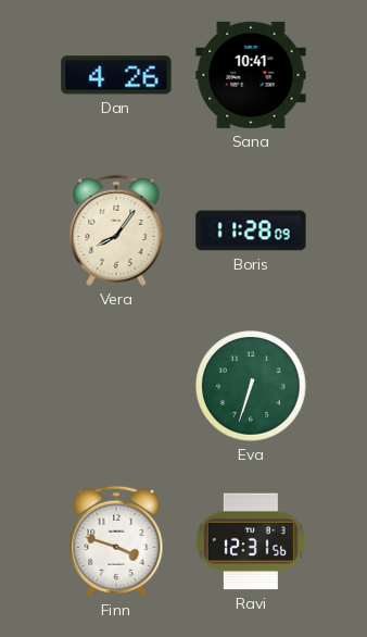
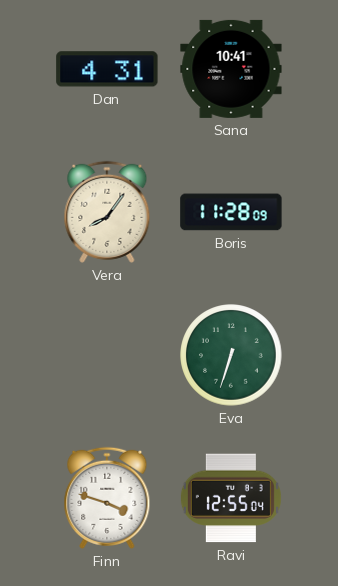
Dan: 4:26 -> 4:31 (107, 69)
Ravi: 12:31 -> 12:55 (231, 498)
